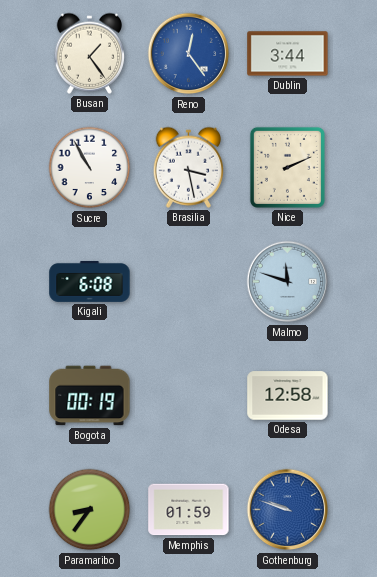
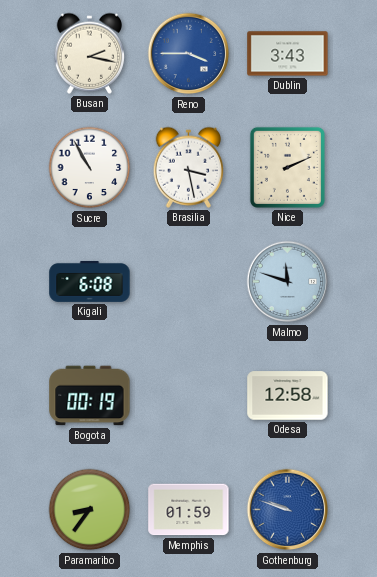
Busan: 1:24 -> 2:17 (90, 53)
Reno: 12:24 -> 3:45 (189, 54)
Dublin: 3:44 -> 3:43 (288, 54)
